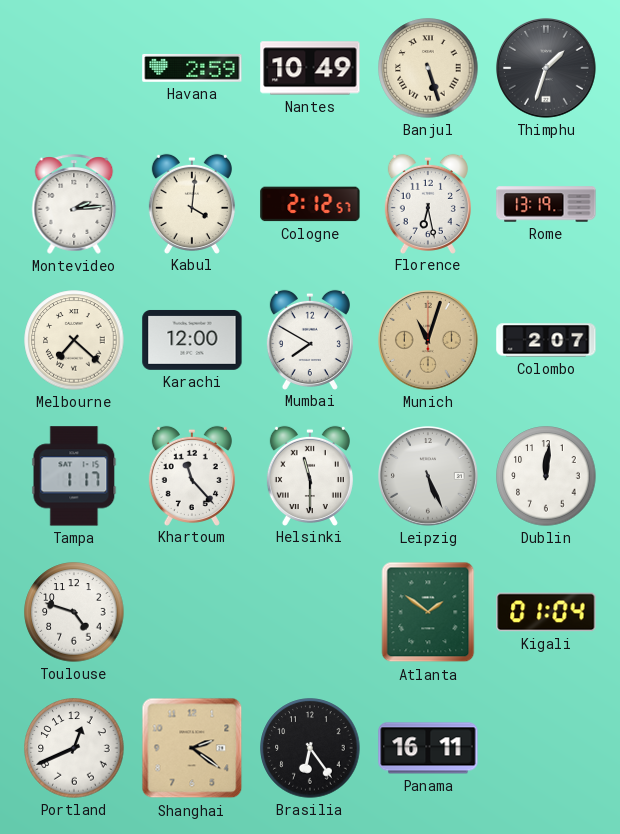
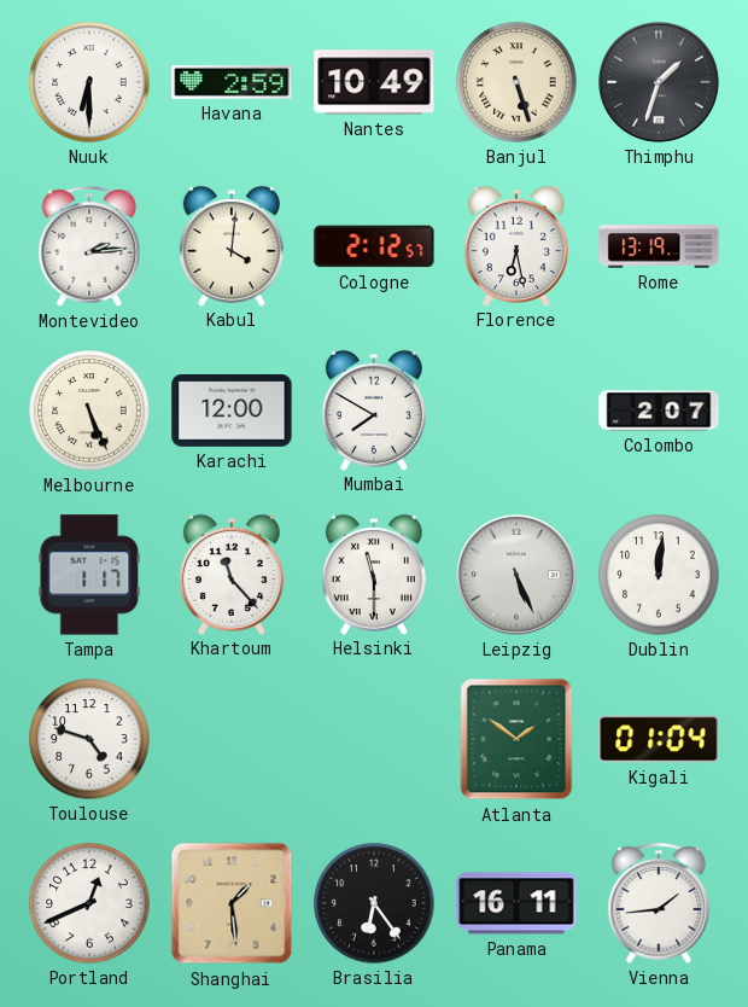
Nuuk: none -> 6:30 (89, 82)
Melbourne: 7:22 -> 5:26 (89, 411)
Munich: 11:03 -> none (429, 341)
Shanghai: 2:21 -> 1:29 (232, 903)
Vienna: none -> 1:44 (659, 903)
